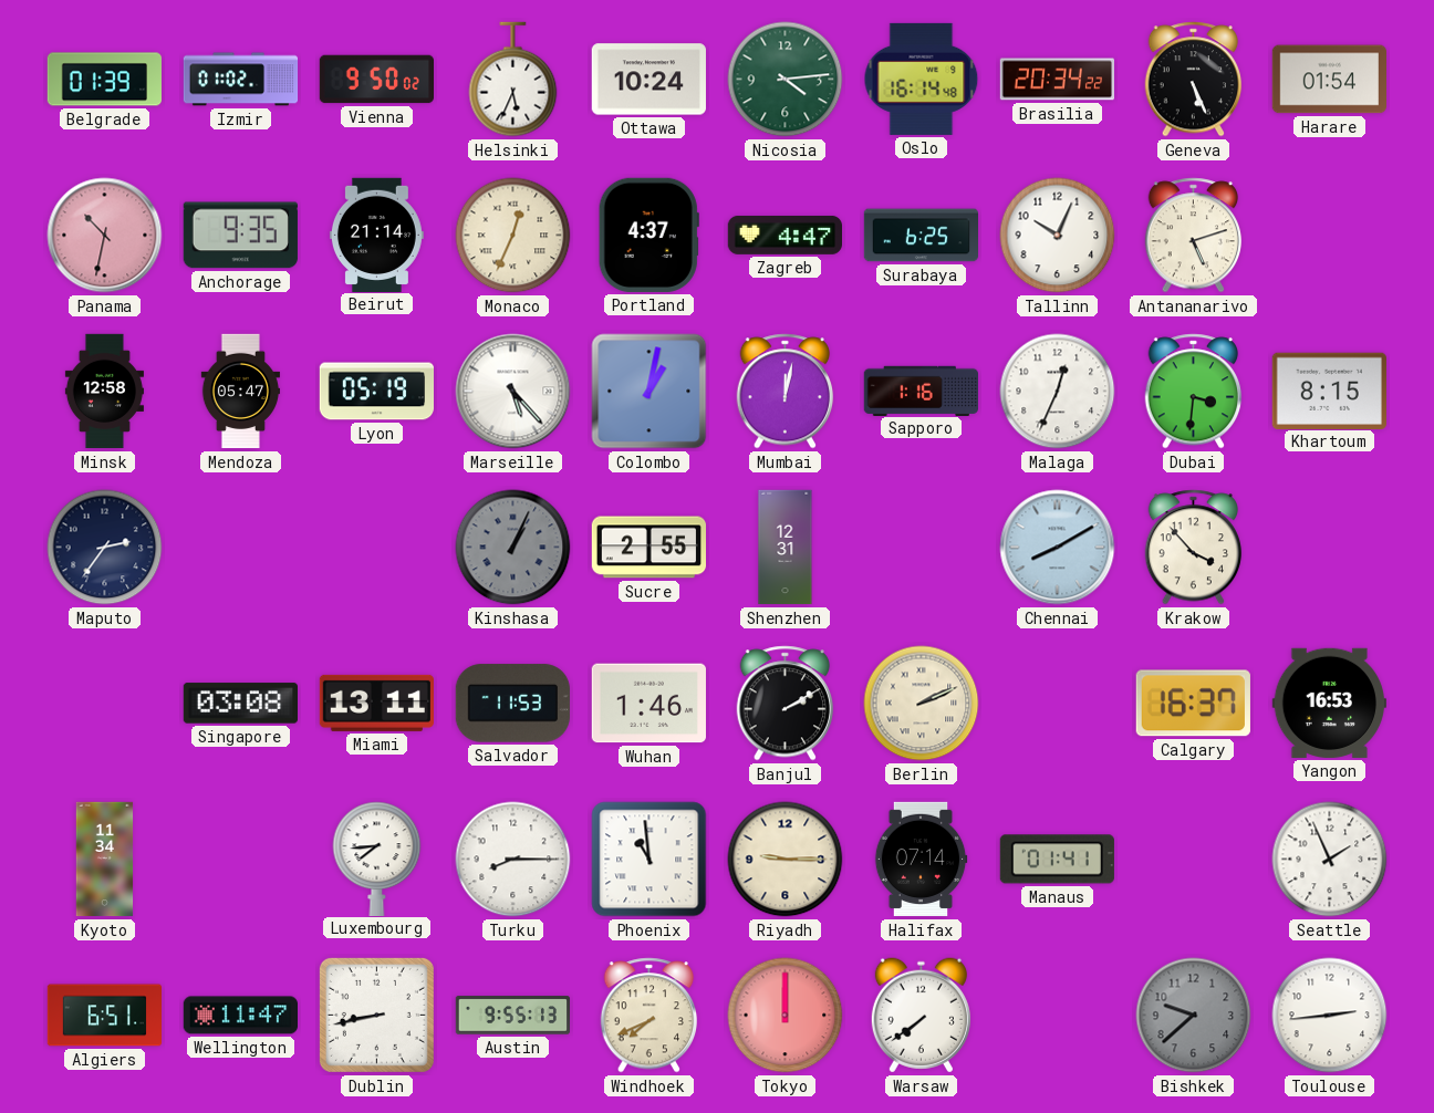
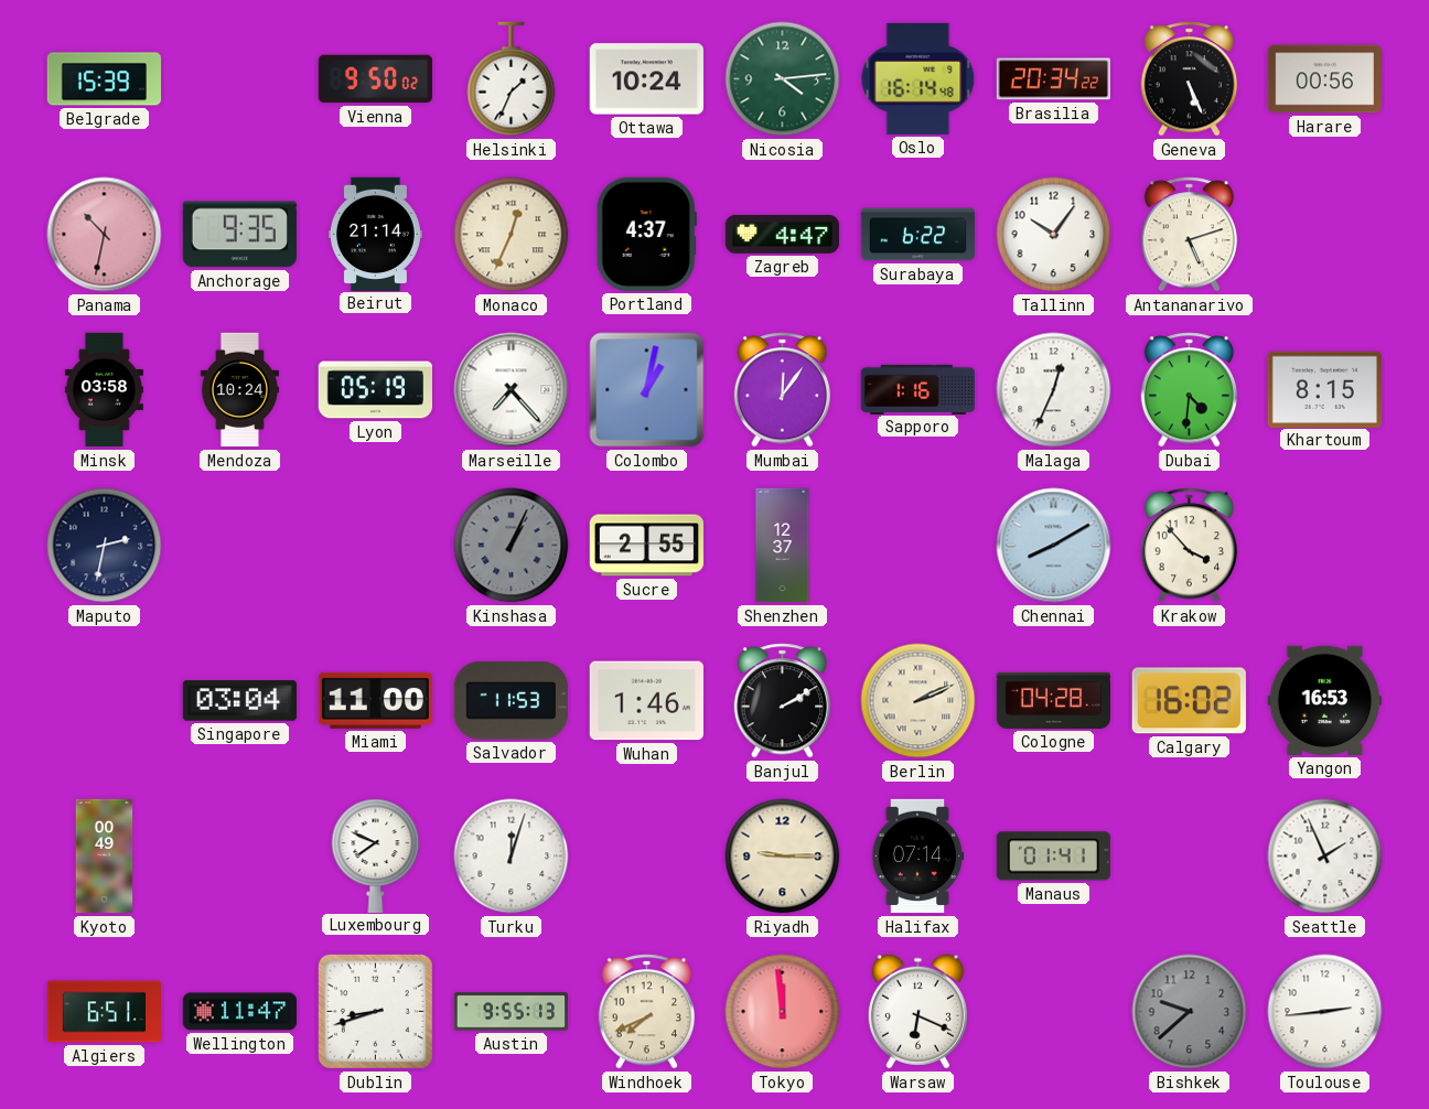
Belgrade: 01:39 -> 15:39 (104, 79)
Izmir: 01:02 -> none (241, 80)
Helsinki: 5:34 -> 1:34 (512, 79)
Harare: 01:54 -> 00:56 (1324, 79)
Surabaya: 6:25 -> 6:22 (918, 235)
Tallinn: 10:04 -> 10:06 (1054, 235)
Minsk: 12:58 -> 03:58 (104, 390)
Mendoza: 05:47 -> 10:24 (239, 390)
Marseille: 5:23 -> 7:23 (512, 390)
Mumbai: 12:02 -> 12:06 (783, 390)
Dubai: 3:31 -> 4:31 (1190, 390)
Maputo: 2:36 -> 2:32 (105, 546)
Shenzhen: 12:31 -> 12:37 (783, 546)
Singapore: 03:08 -> 03:04 (239, 701)
Miami: 13:11 -> 11:00 (375, 700)
Cologne: none -> 04:28 (1053, 700)
Calgary: 16:37 -> 16:02 (1189, 701)
Kyoto: 11:34 -> 00:49 (105, 857)
Luxembourg: 7:44 -> 7:49 (376, 855)
Turku: 8:15 -> 12:03 (512, 857)
Phoenix: 10:59 -> none (650, 860)
Dublin: 8:43 -> 8:42 (375, 1011)
Tokyo: 12:00 -> 11:59 (783, 1012)
Warsaw: 7:39 -> 6:19 (917, 1012)
